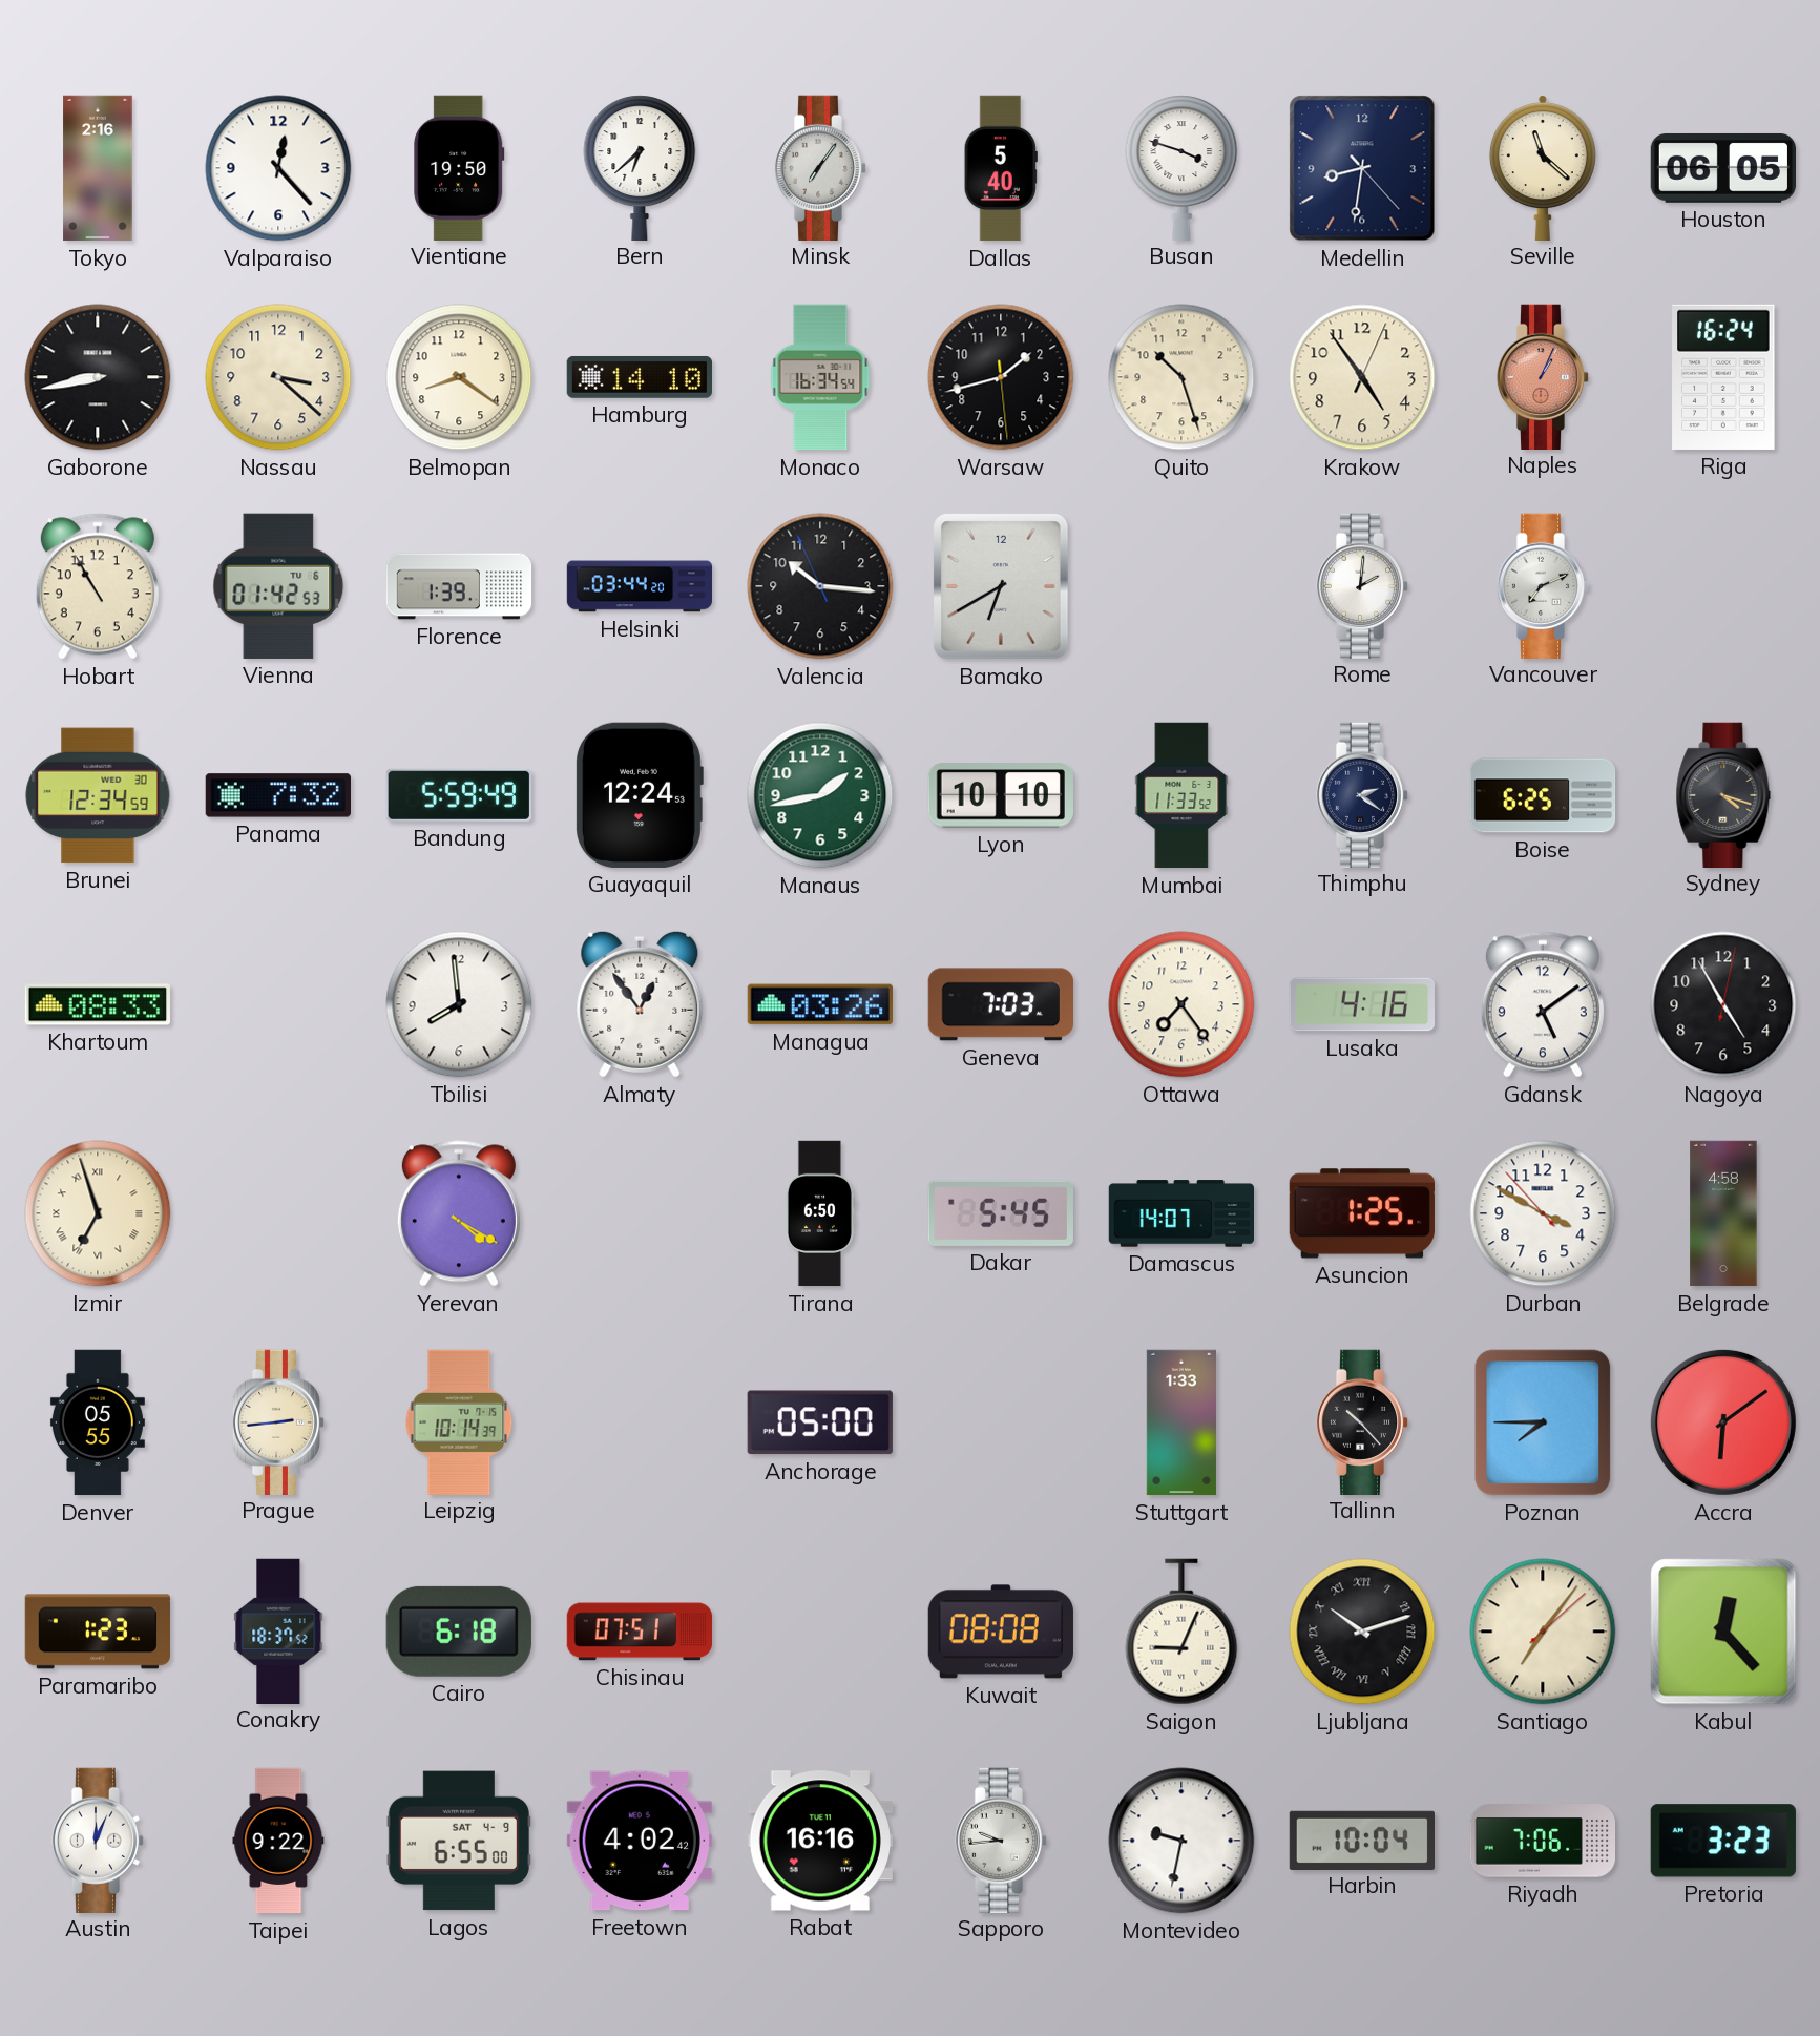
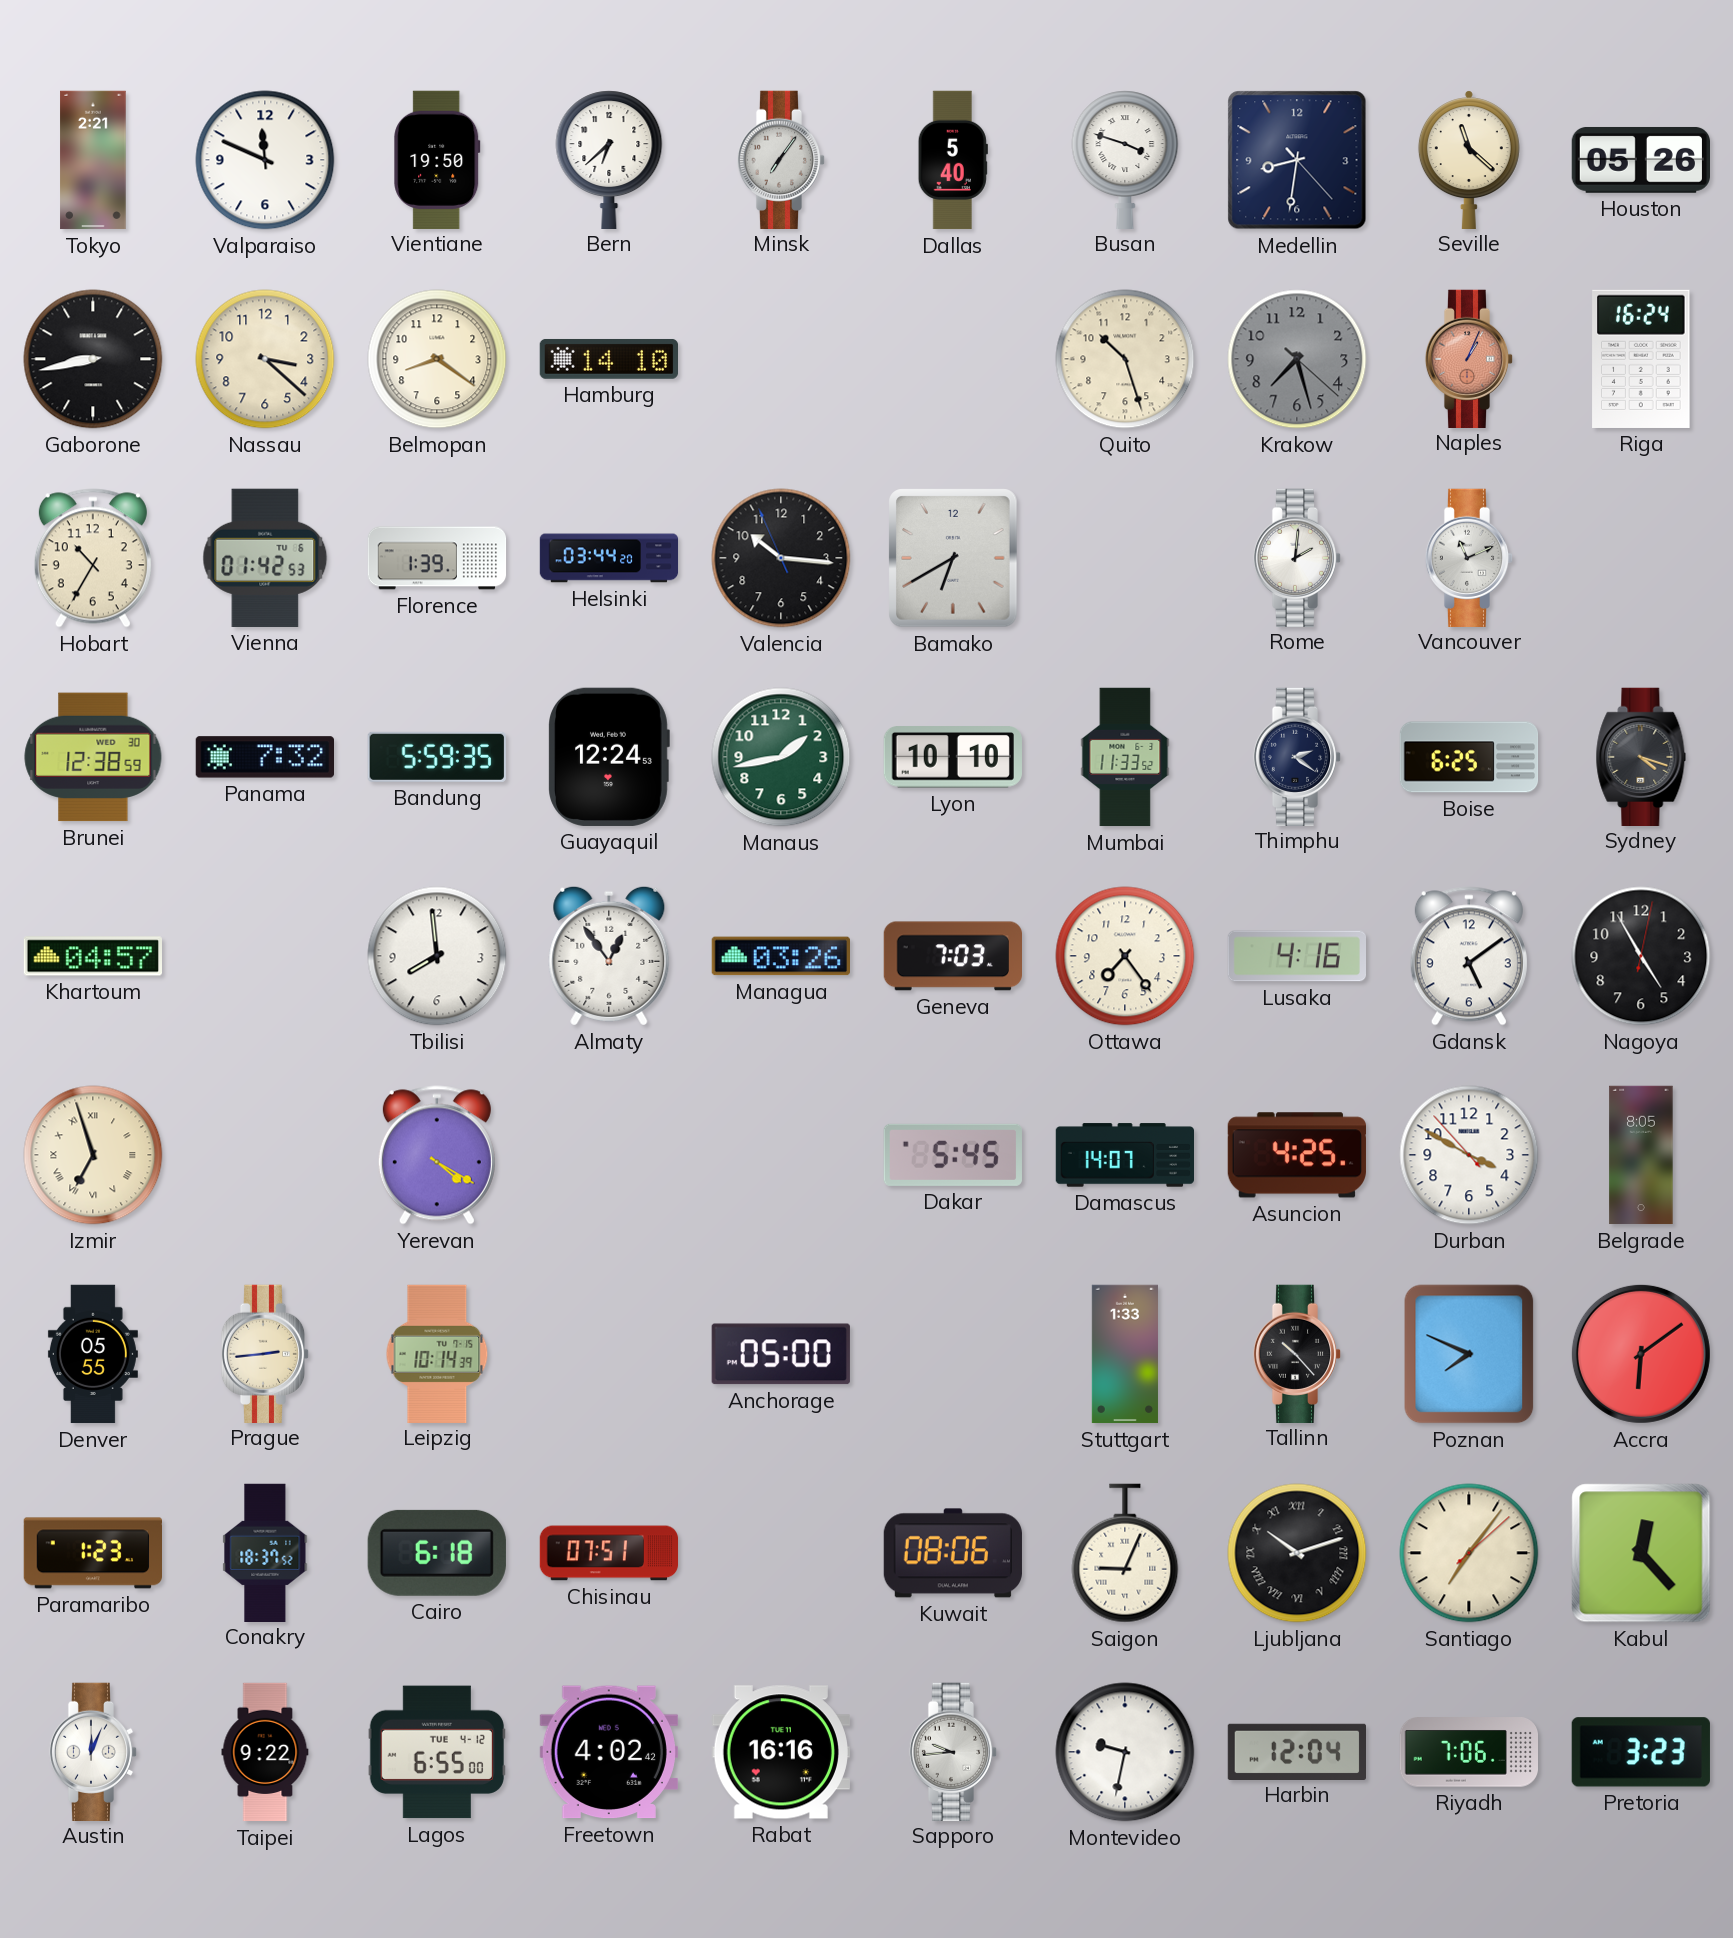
Tokyo: 2:16 -> 2:21 (93, 160)
Valparaiso: 12:23 -> 11:49 (265, 160)
Houston: 06:05 -> 05:26 (1640, 160)
Monaco: 16:34 -> none (820, 377)
Warsaw: 1:42 -> none (1001, 377)
Krakow: 4:54 -> 7:27 (1297, 359)
Krakow dial: cream -> grey (1297, 359)
Hobart: 10:55 -> 10:35 (93, 558)
Vancouver: 7:11 -> 11:11 (1469, 557)
Brunei: 12:34 -> 12:38 (93, 757)
Bandung: 5:59:49 -> 5:59:35 (437, 757)
Khartoum: 08:33 -> 04:57 (92, 956)
Tirana: 6:50 -> none (819, 1213)
Asuncion: 1:25 -> 4:25 (1297, 1155)
Belgrade: 4:58 -> 8:05 (1641, 1155)
Poznan: 7:45 -> 7:49 (1469, 1354)
Kuwait: 08:08 -> 08:06 (953, 1553)
Lagos date: SAT 4-9 -> TUE 4-12 (437, 1752)
Harbin: 10:04 -> 12:04 (1296, 1751)
